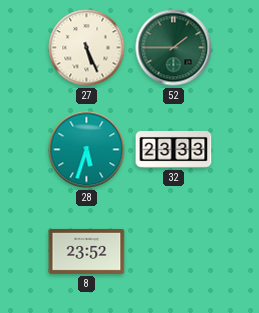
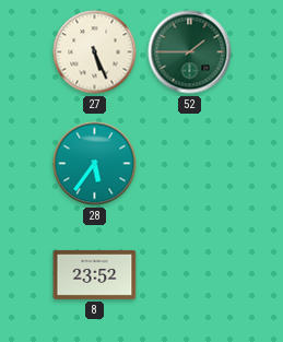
28: 5:33 -> 5:36 (95, 164)
32: 23:33 -> none (174, 150)
